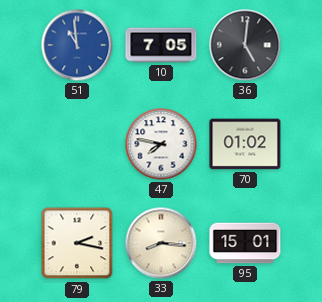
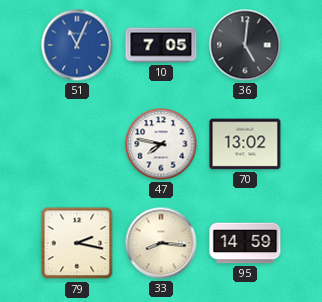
51: 10:59 -> 11:04 (77, 45)
70: 01:02 -> 13:02 (245, 144)
95: 15:01 -> 14:59 (245, 243)
